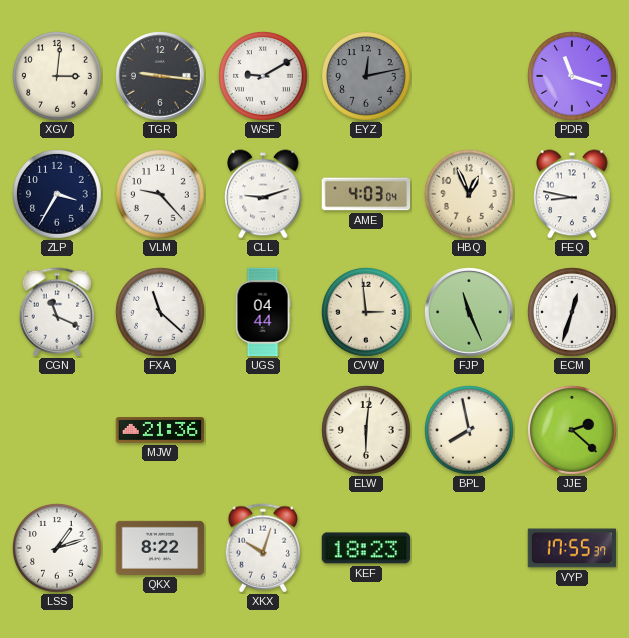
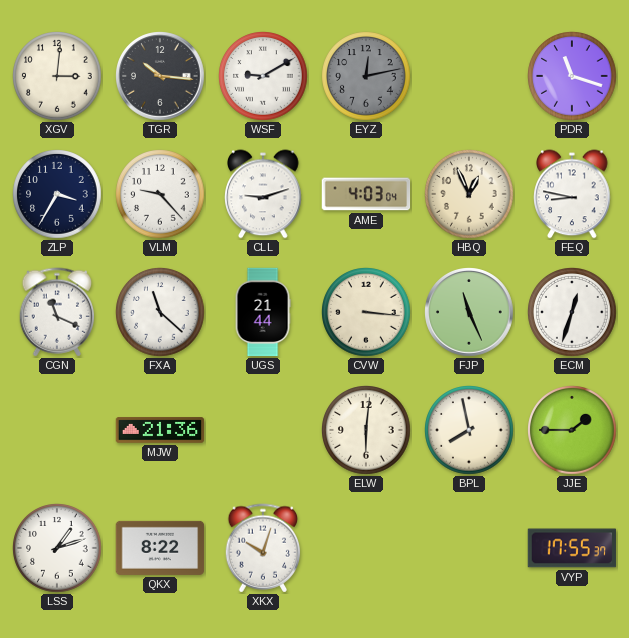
TGR: 9:16 -> 10:16 (160, 76)
UGS: 04:44 -> 21:44 (263, 312)
CVW: 2:59 -> 3:16 (366, 312)
JJE: 2:22 -> 1:45 (572, 430)
KEF: 18:23 -> none (365, 548)
